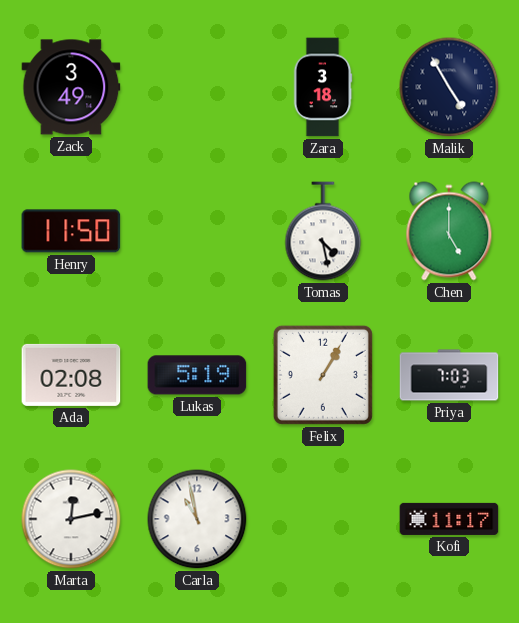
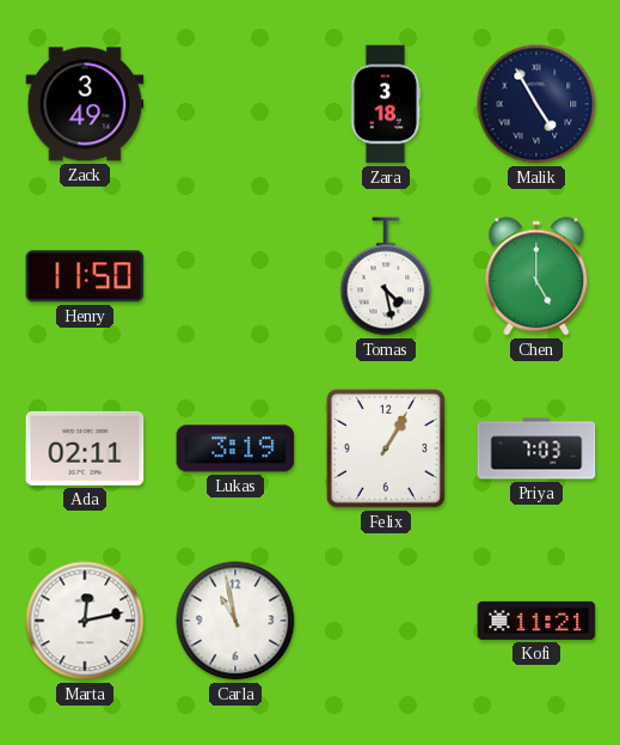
Ada: 02:08 -> 02:11 (85, 448)
Lukas: 5:19 -> 3:19 (235, 448)
Kofi: 11:17 -> 11:21 (536, 621)
